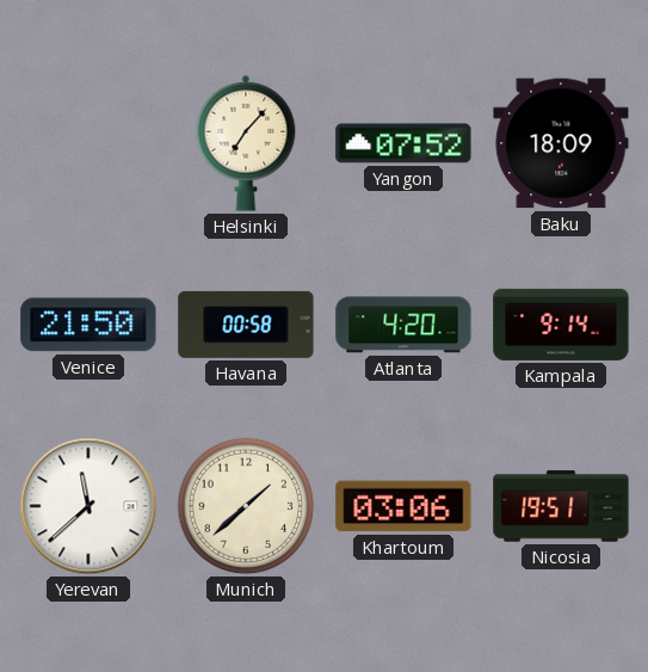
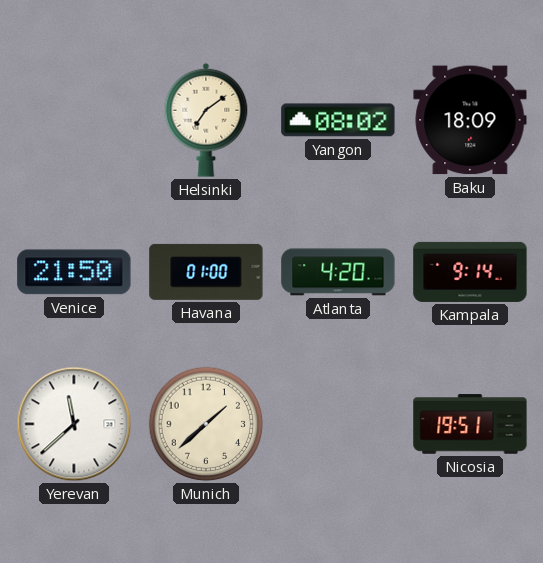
Helsinki: 7:07 -> 7:09 (206, 120)
Yangon: 07:52 -> 08:02 (338, 120)
Havana: 00:58 -> 01:00 (206, 272)
Khartoum: 03:06 -> none (403, 506)
